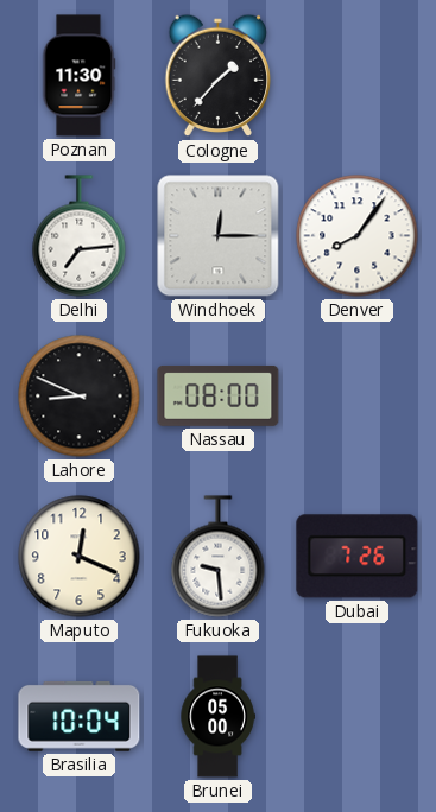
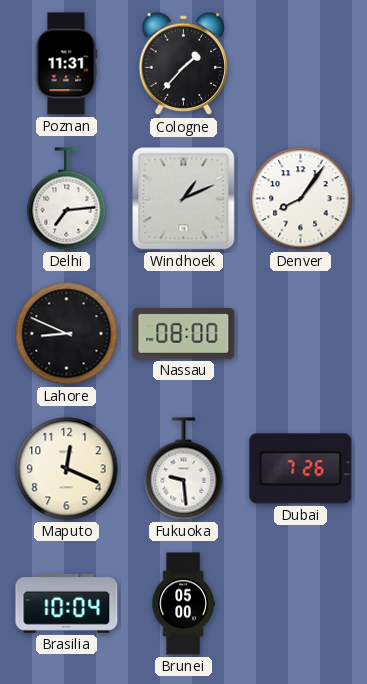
Poznan: 11:30 -> 11:31 (66, 64)
Windhoek: 12:15 -> 1:11 (184, 199)
